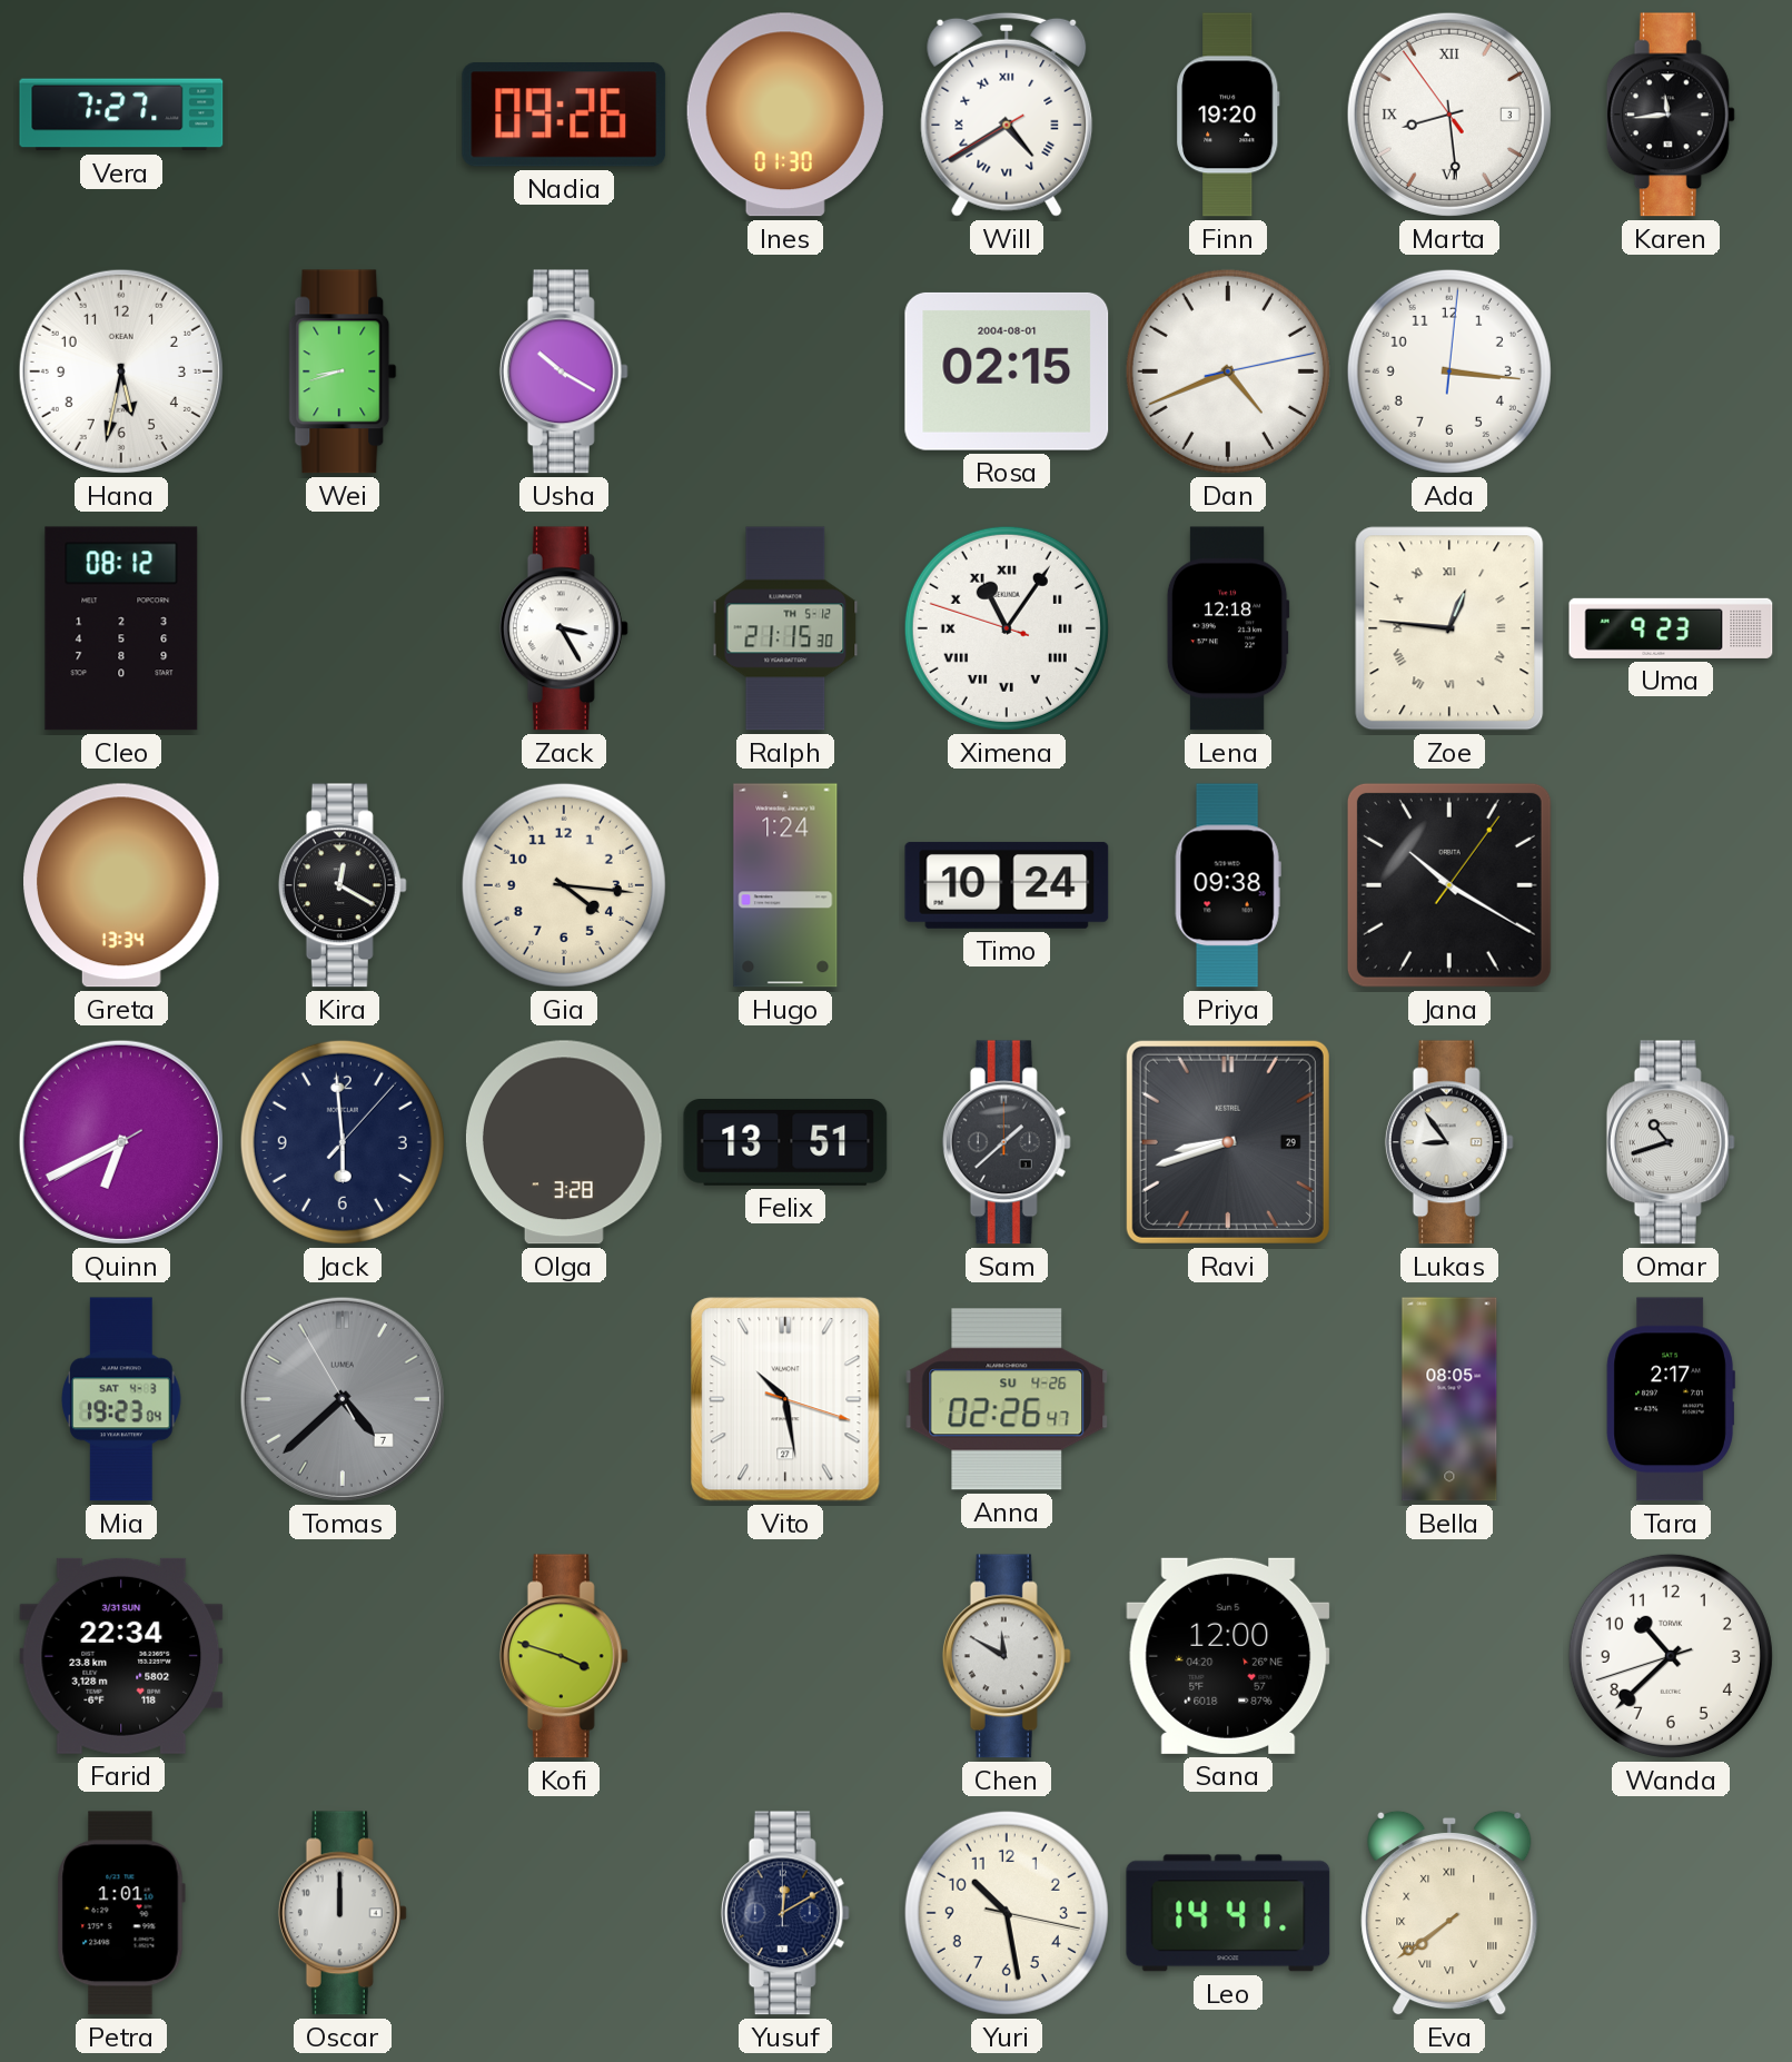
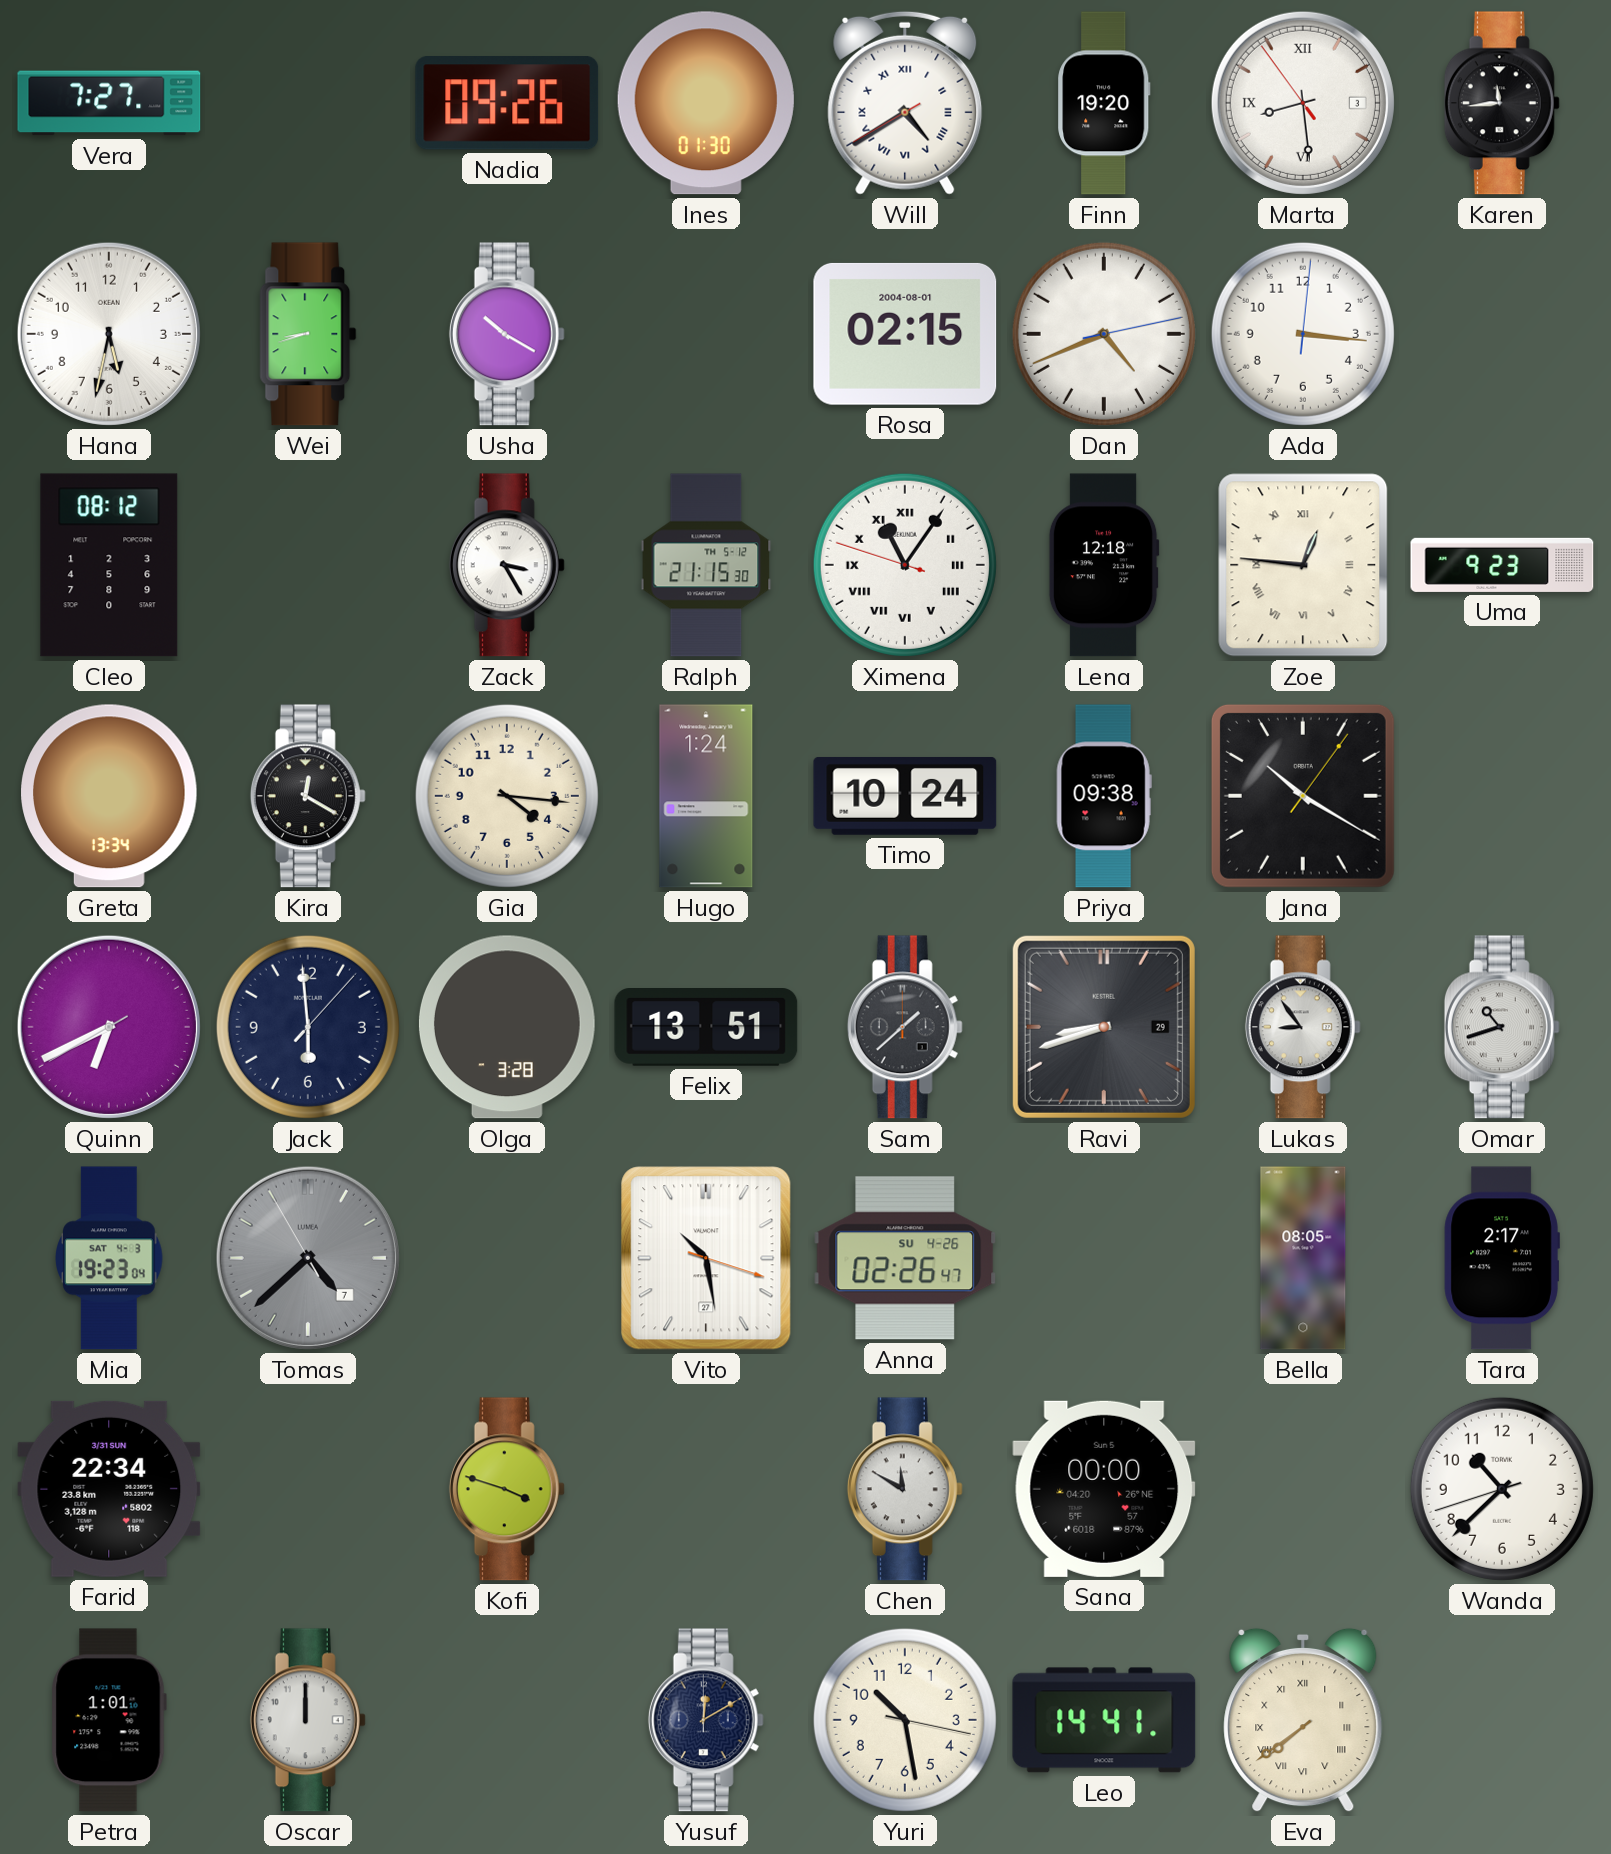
Sana: 12:00 -> 00:00 (1104, 1489)
